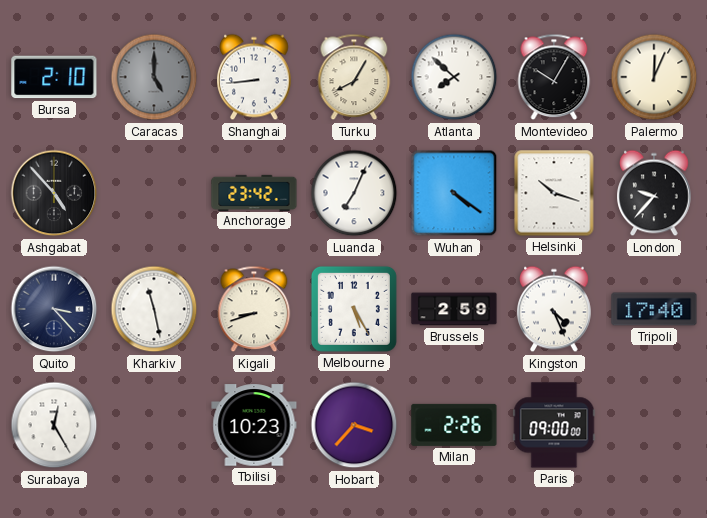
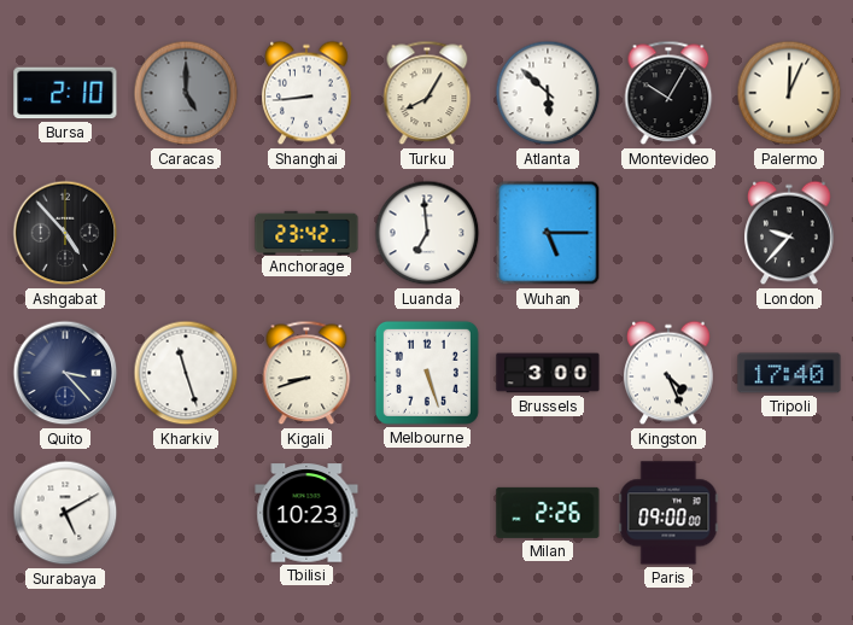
Atlanta: 7:52 -> 5:52 (548, 93)
Luanda: 7:04 -> 6:59 (427, 233)
Wuhan: 4:21 -> 5:15 (548, 233)
Helsinki: 10:18 -> none (554, 193)
Kharkiv: 11:28 -> 11:27 (186, 373)
Melbourne: 5:25 -> 5:27 (427, 373)
Brussels: 2:59 -> 3:00 (548, 373)
Surabaya: 12:25 -> 5:10 (65, 513)
Hobart: 3:37 -> none (354, 425)
